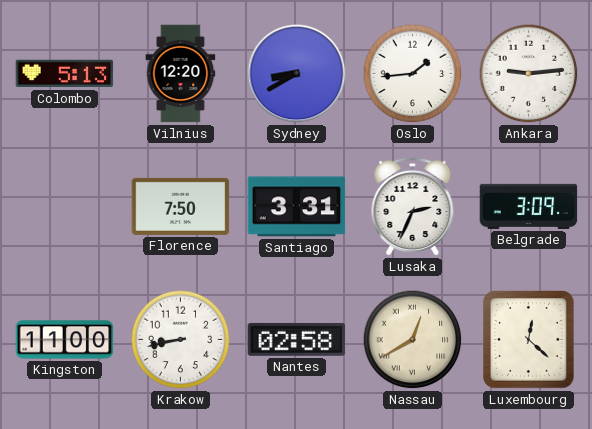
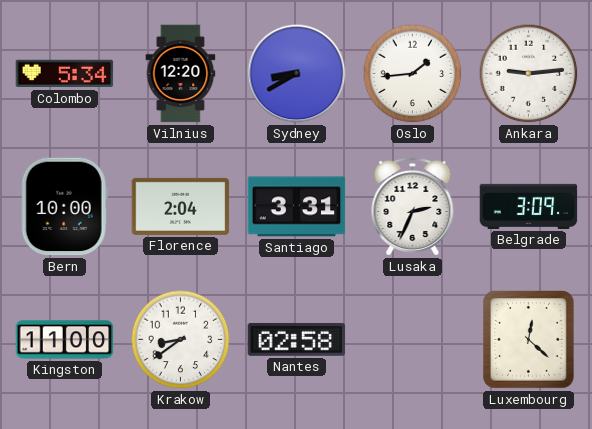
Colombo: 5:13 -> 5:34 (65, 74)
Bern: none -> 10:00 (64, 207)
Florence: 7:50 -> 2:04 (181, 206)
Krakow: 8:43 -> 8:39 (181, 340)
Nassau: 12:40 -> none (413, 340)
